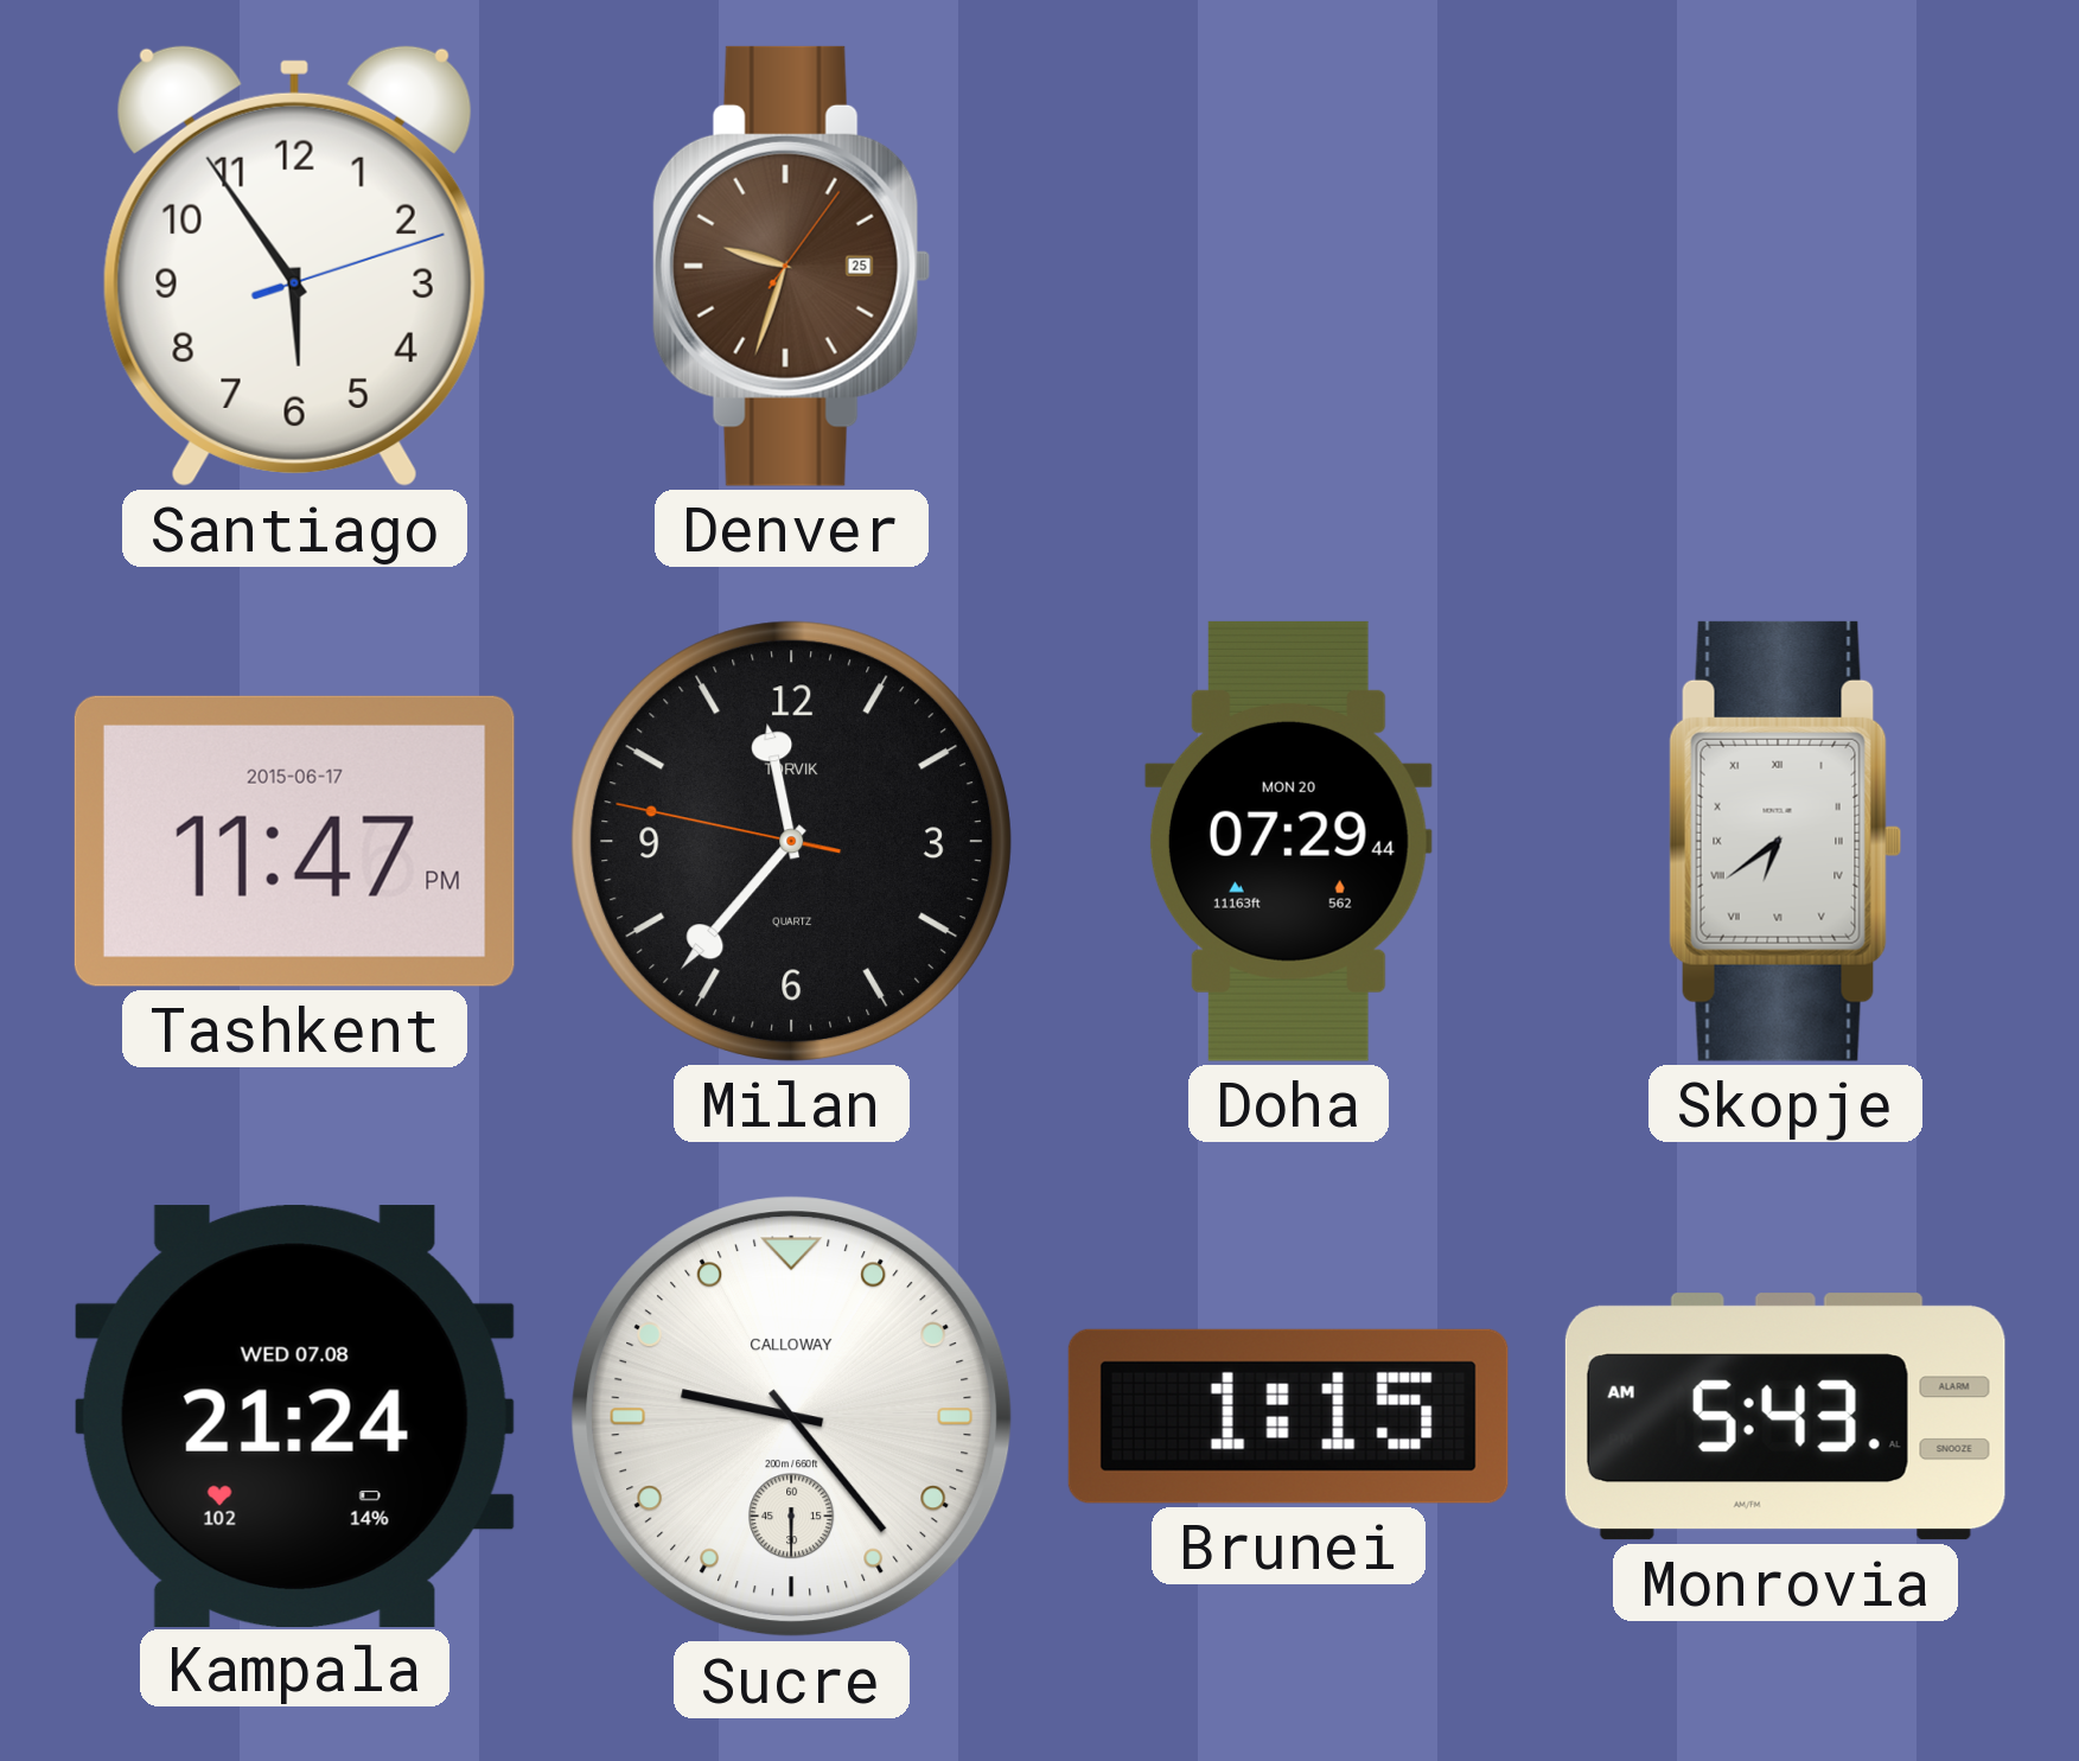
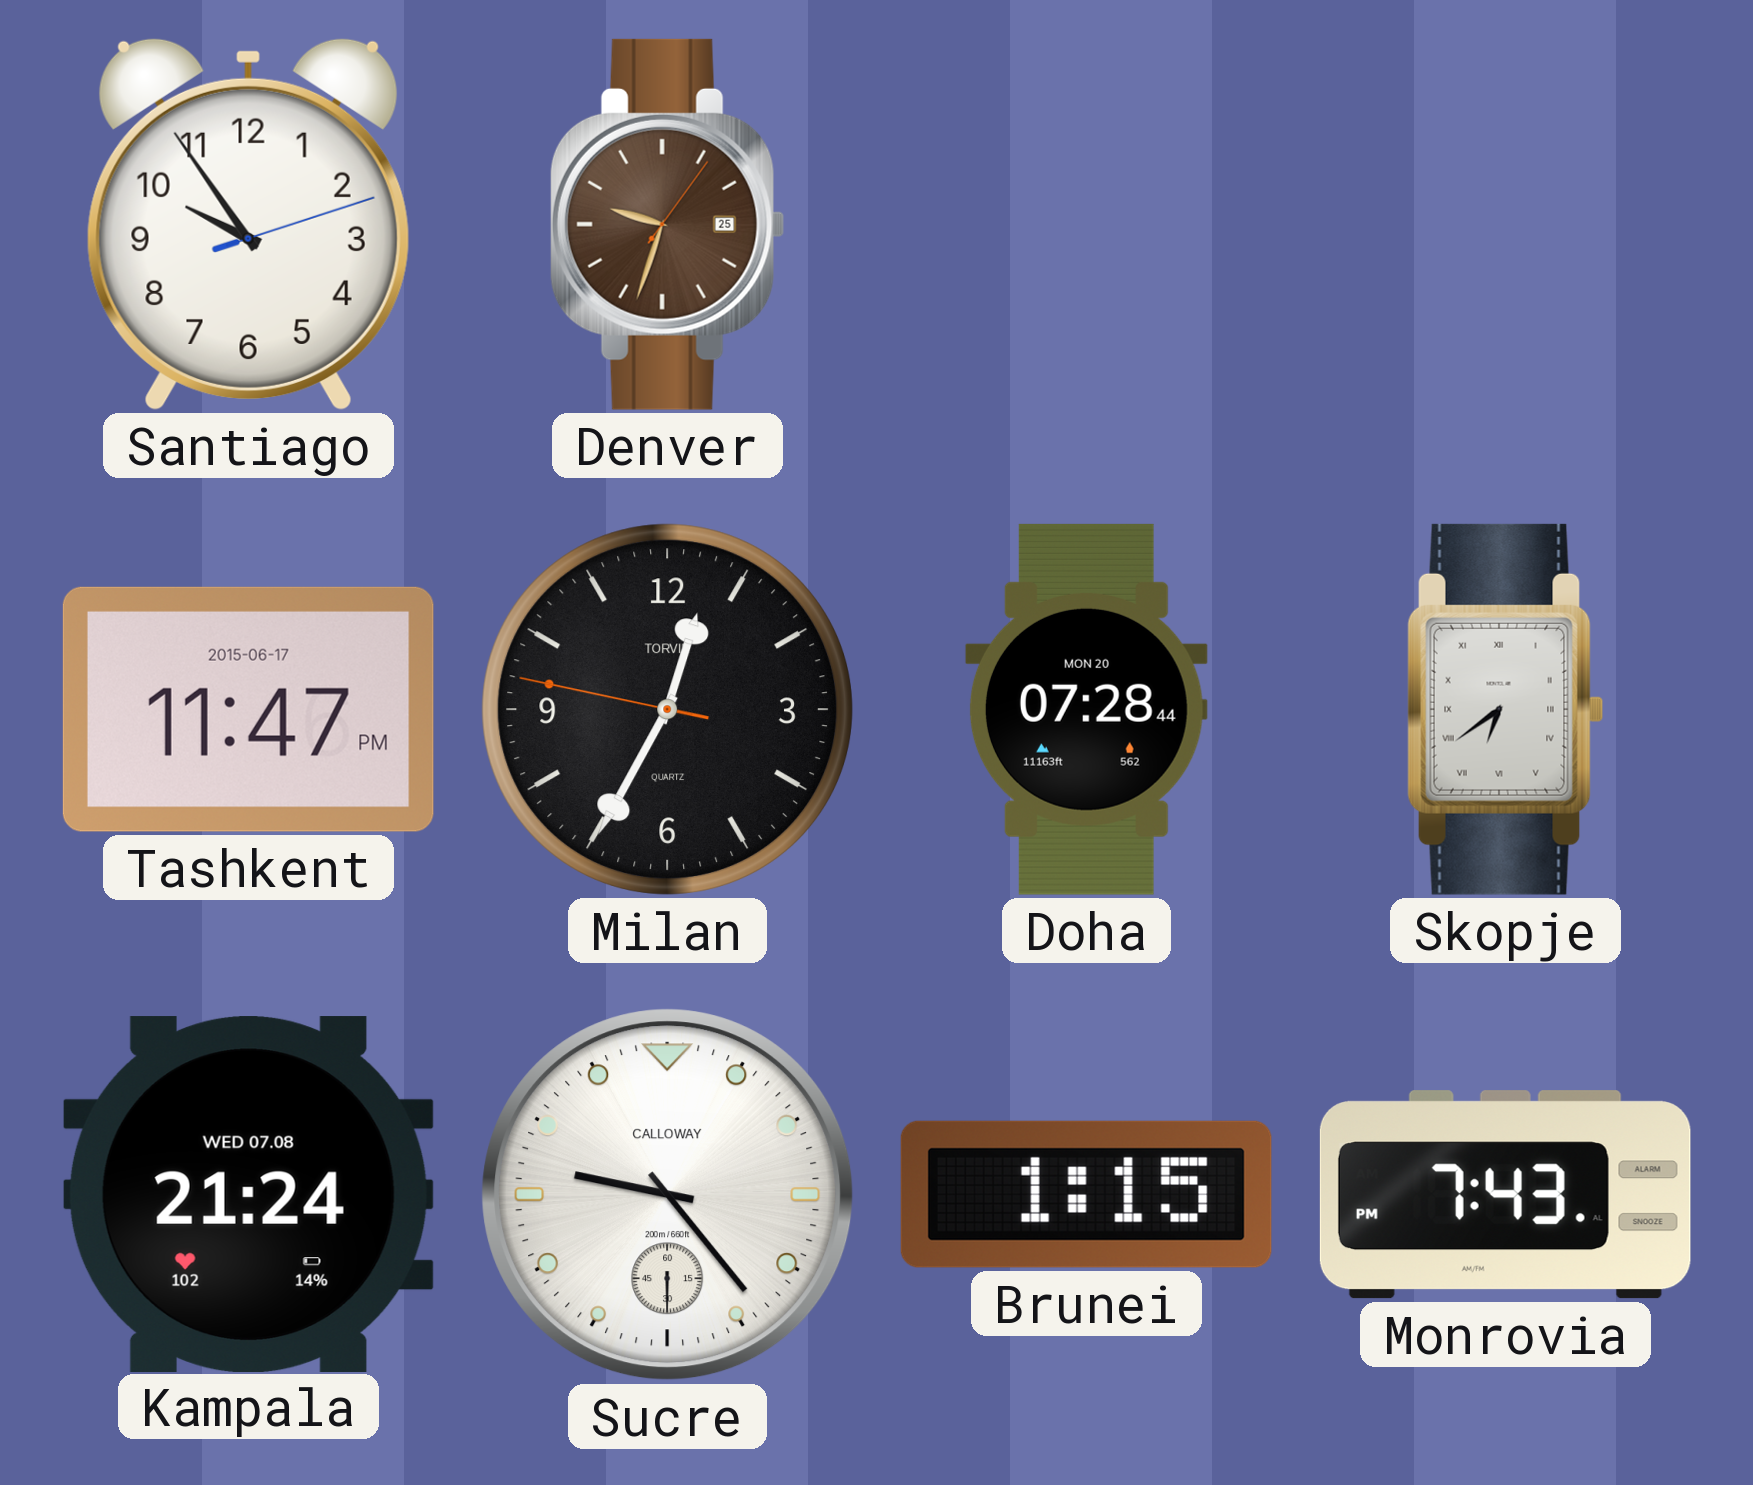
Santiago: 5:54 -> 9:54 (248, 224)
Milan: 11:36 -> 12:34 (667, 709)
Doha: 07:29 -> 07:28 (1086, 709)
Monrovia: 5:43 -> 7:43 (1505, 1195)
